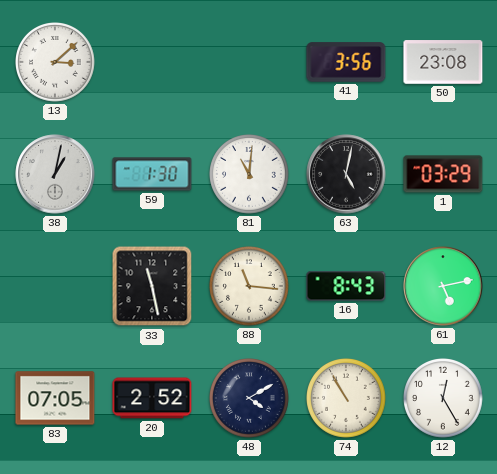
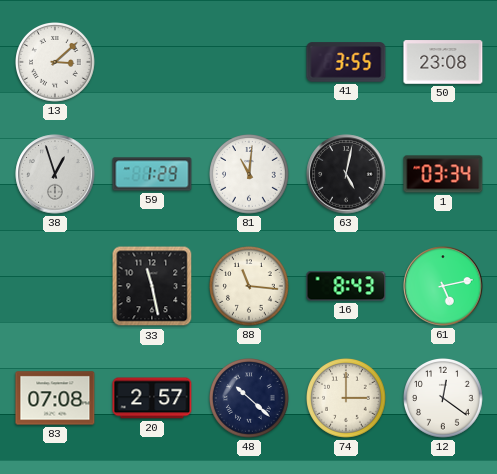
41: 3:56 -> 3:55 (346, 62)
38: 1:02 -> 12:57 (55, 174)
59: 1:30 -> 1:29 (152, 174)
1: 03:29 -> 03:34 (443, 174)
83: 07:05 -> 07:08 (55, 398)
20: 2:52 -> 2:57 (152, 398)
48: 4:10 -> 10:22 (250, 399)
74: 10:55 -> 3:00 (347, 399)
12: 12:25 -> 12:21 (444, 399)
